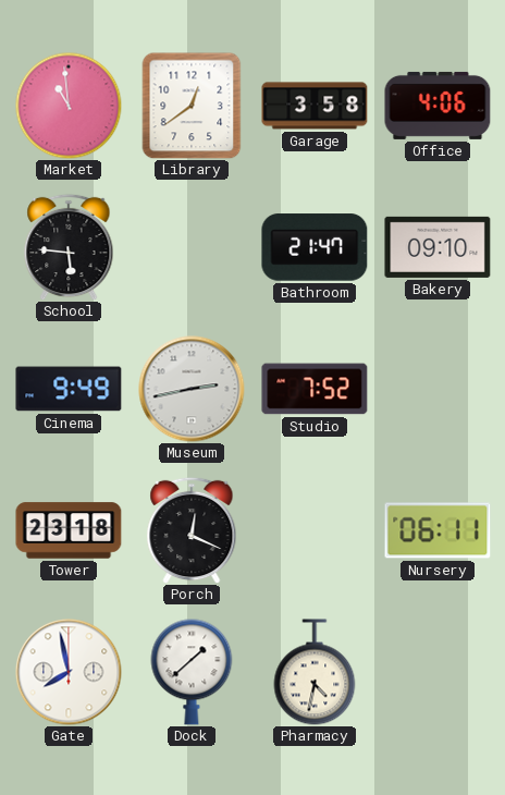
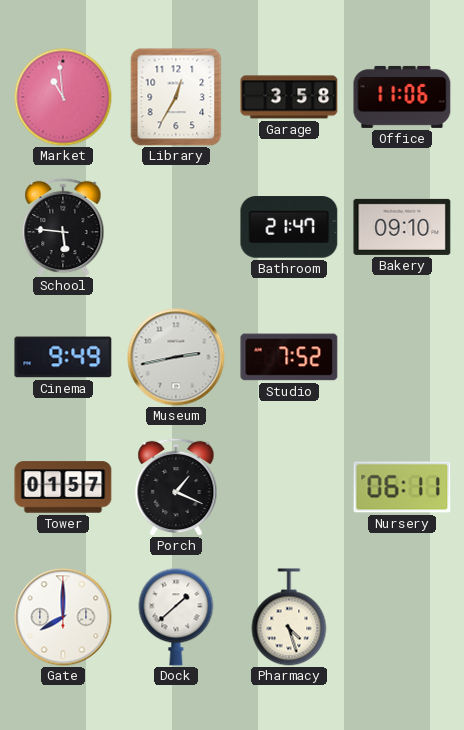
Library: 12:39 -> 12:35 (176, 97)
Office: 4:06 -> 11:06 (402, 97)
Tower: 23:18 -> 01:57 (63, 487)
Porch: 12:19 -> 1:19 (176, 487)
Gate: 7:58 -> 8:00 (63, 617)
Pharmacy: 4:32 -> 4:27 (289, 617)
